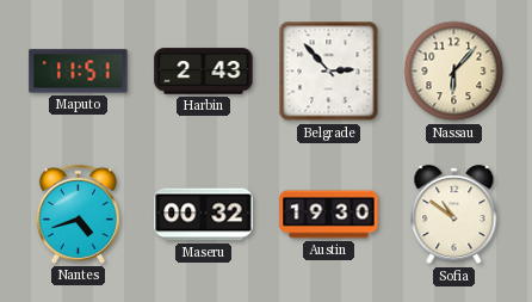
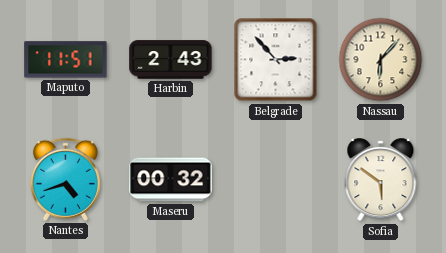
Austin: 19:30 -> none (329, 215)
Sofia: 10:51 -> 5:51 (381, 180)
